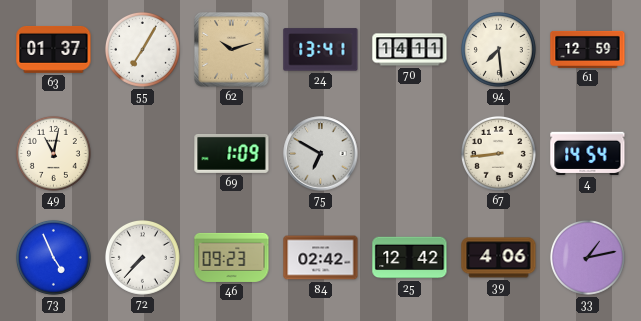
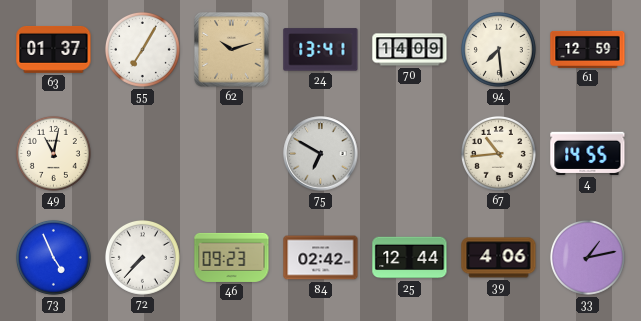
70: 14:11 -> 14:09 (410, 50)
69: 1:09 -> none (232, 153)
67: 8:44 -> 10:44 (498, 153)
4: 14:54 -> 14:55 (588, 153)
25: 12:42 -> 12:44 (410, 258)
